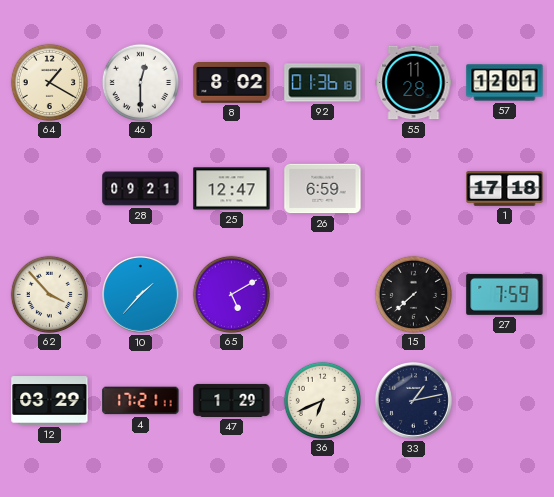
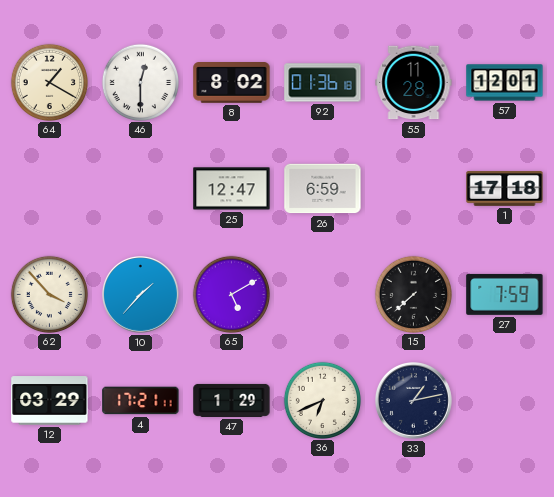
28: 09:21 -> none (141, 189)
